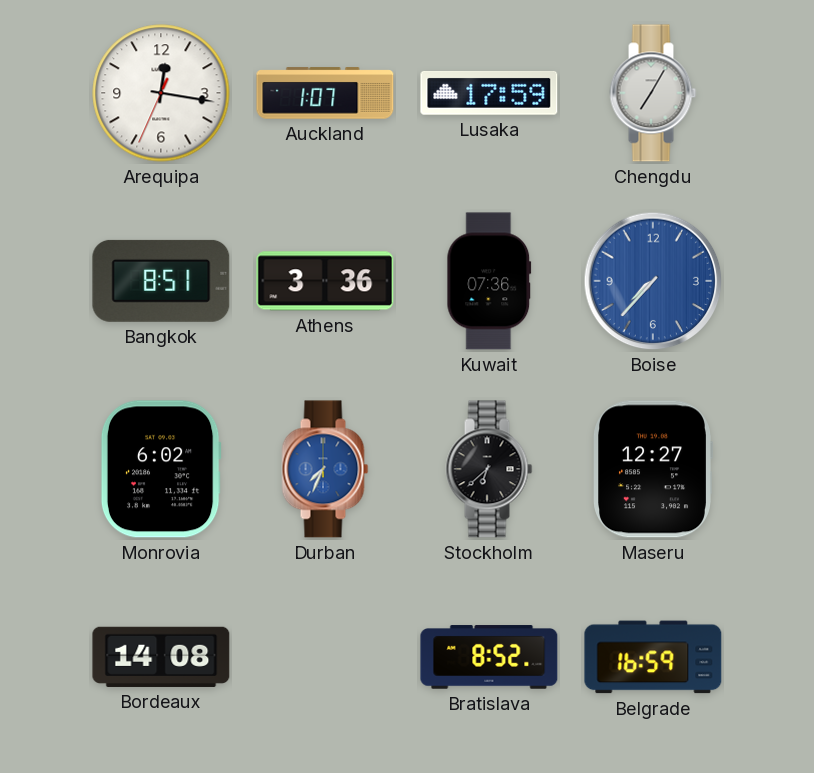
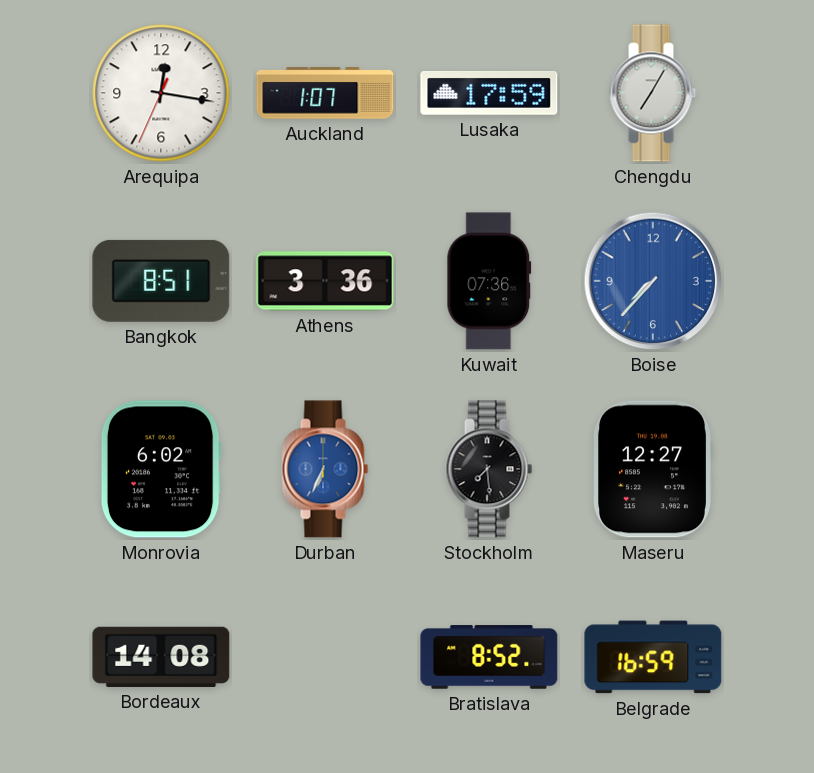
Durban: 7:34 -> 6:34 (325, 469)
Stockholm: 6:38 -> 7:29 (489, 469)
